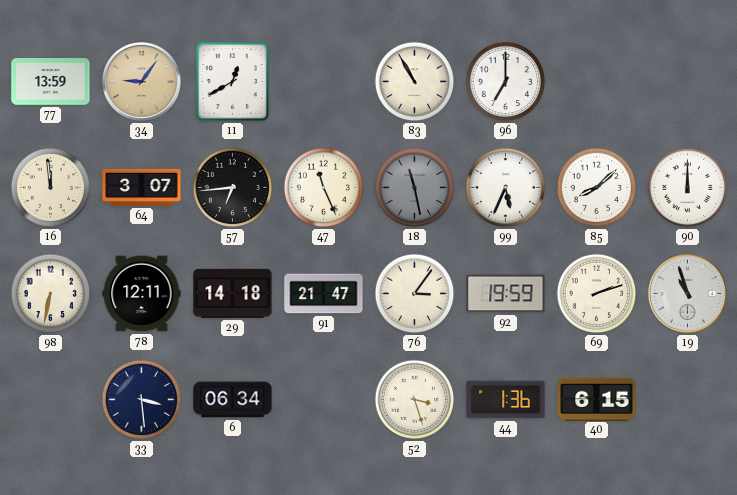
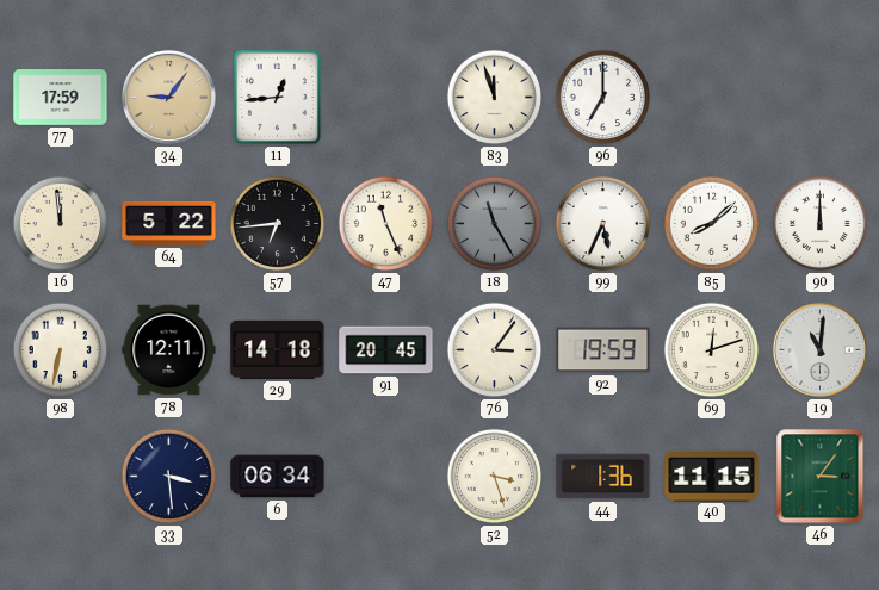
77: 13:59 -> 17:59 (61, 98)
11: 12:40 -> 12:44 (277, 97)
83: 10:55 -> 11:57 (495, 98)
64: 3:07 -> 5:22 (169, 223)
18: 11:28 -> 11:25 (495, 224)
91: 21:47 -> 20:45 (386, 350)
69: 2:12 -> 12:12 (712, 350)
19: 10:57 -> 11:01 (819, 349)
40: 6:15 -> 11:15 (712, 476)
46: none -> 3:06 (821, 477)
